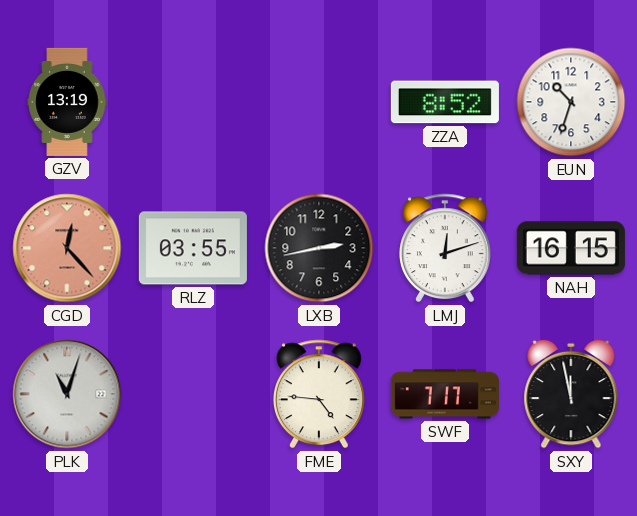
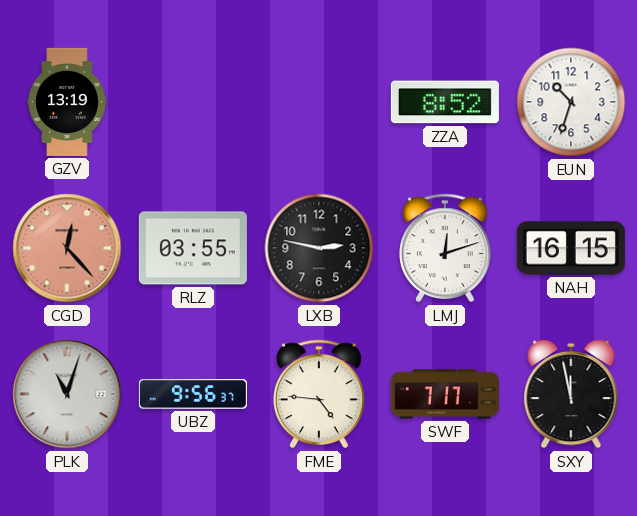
LXB: 2:43 -> 2:47 (319, 248)
UBZ: none -> 9:56 (193, 394)
